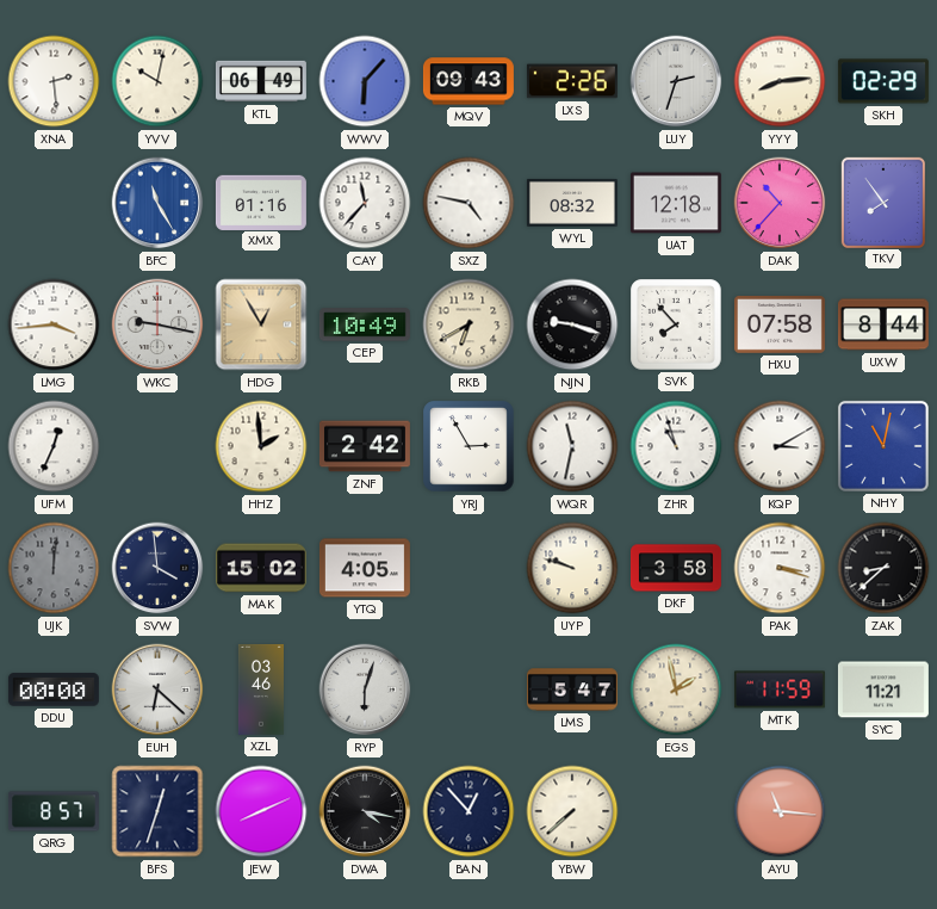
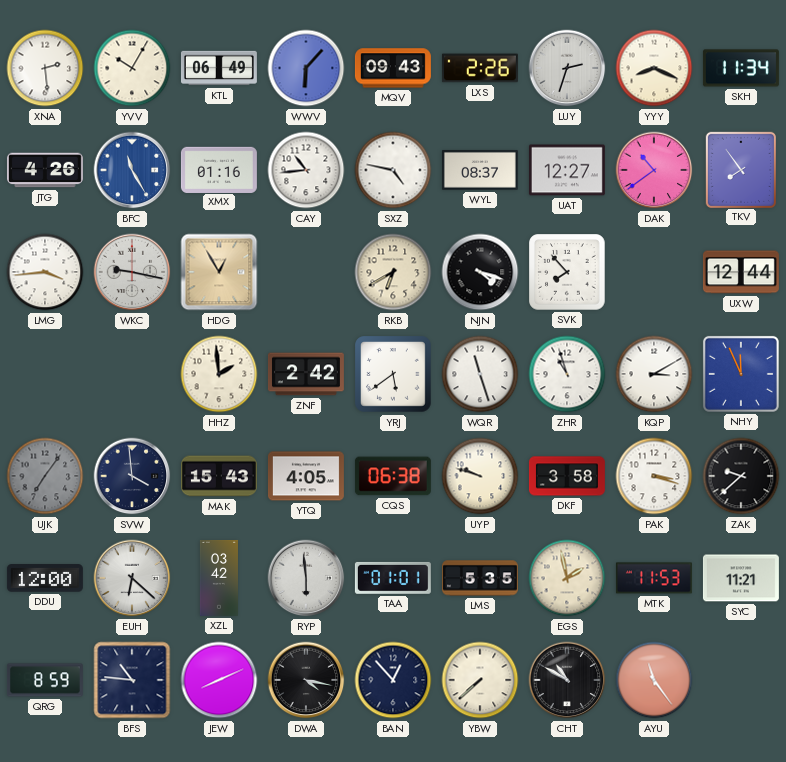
YVV: 10:02 -> 10:05 (132, 68)
YYY: 8:14 -> 8:19 (654, 68)
SKH: 02:29 -> 11:34 (741, 68)
JTG: none -> 4:26 (45, 170)
CAY: 11:37 -> 10:44 (306, 170)
WYL: 08:32 -> 08:37 (480, 170)
UAT: 12:18 -> 12:27 (567, 170)
DAK: 10:37 -> 10:39 (654, 170)
CEP: 10:49 -> none (365, 324)
NJN: 9:18 -> 4:18 (480, 272)
HXU: 07:58 -> none (780, 326)
UXW: 8:44 -> 12:44 (741, 272)
UFM: 12:34 -> none (54, 446)
YRJ: 2:55 -> 5:39 (393, 374)
WQR: 11:32 -> 11:27 (480, 374)
NHY: 11:02 -> 11:56 (741, 374)
UJK: 12:01 -> 7:06 (45, 476)
MAK: 15:02 -> 15:43 (219, 476)
CQS: none -> 06:38 (393, 476)
ZAK: 8:38 -> 9:38 (741, 476)
DDU: 00:00 -> 12:00 (45, 578)
XZL: 03:46 -> 03:42 (219, 578)
RYP: 6:03 -> 5:59 (306, 578)
TAA: none -> 01:01 (393, 578)
LMS: 5:47 -> 5:35 (480, 578)
MTK: 11:59 -> 11:53 (654, 578)
QRG: 8:57 -> 8:59 (45, 680)
BFS: 12:33 -> 10:46 (132, 680)
CHT: none -> 10:50 (567, 680)
AYU: 11:16 -> 11:24 (654, 680)
